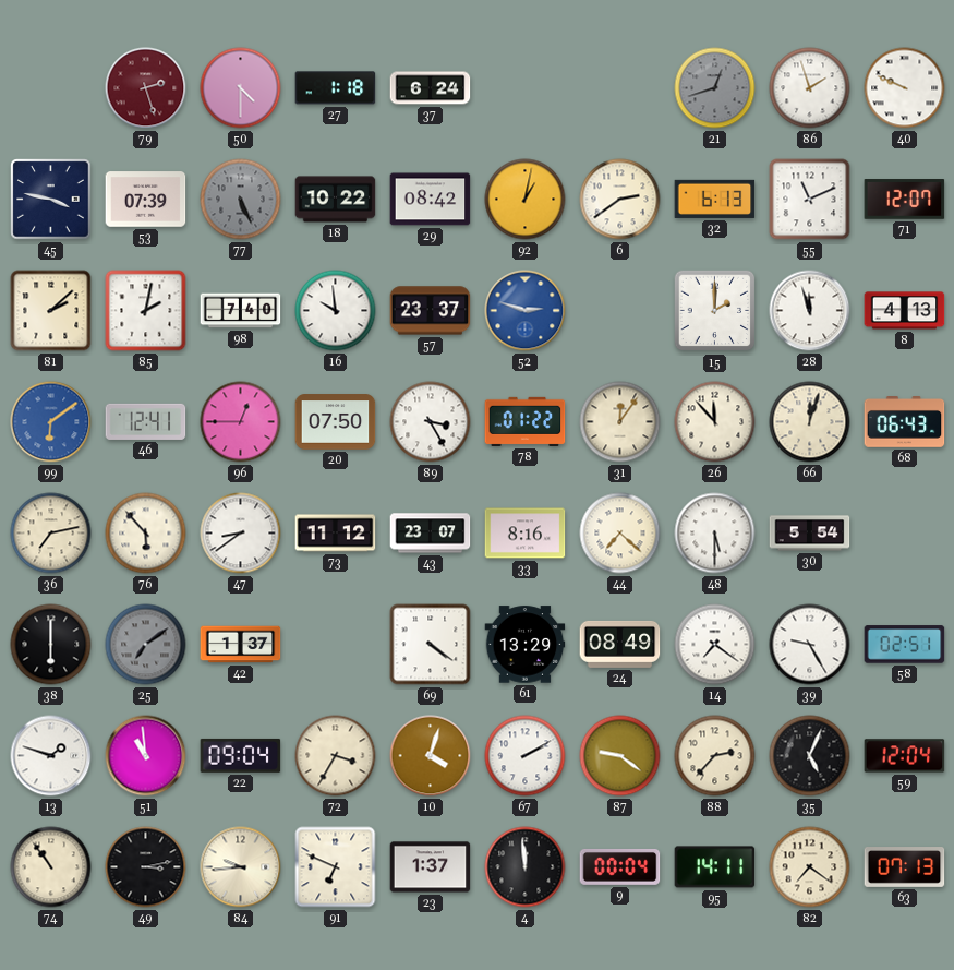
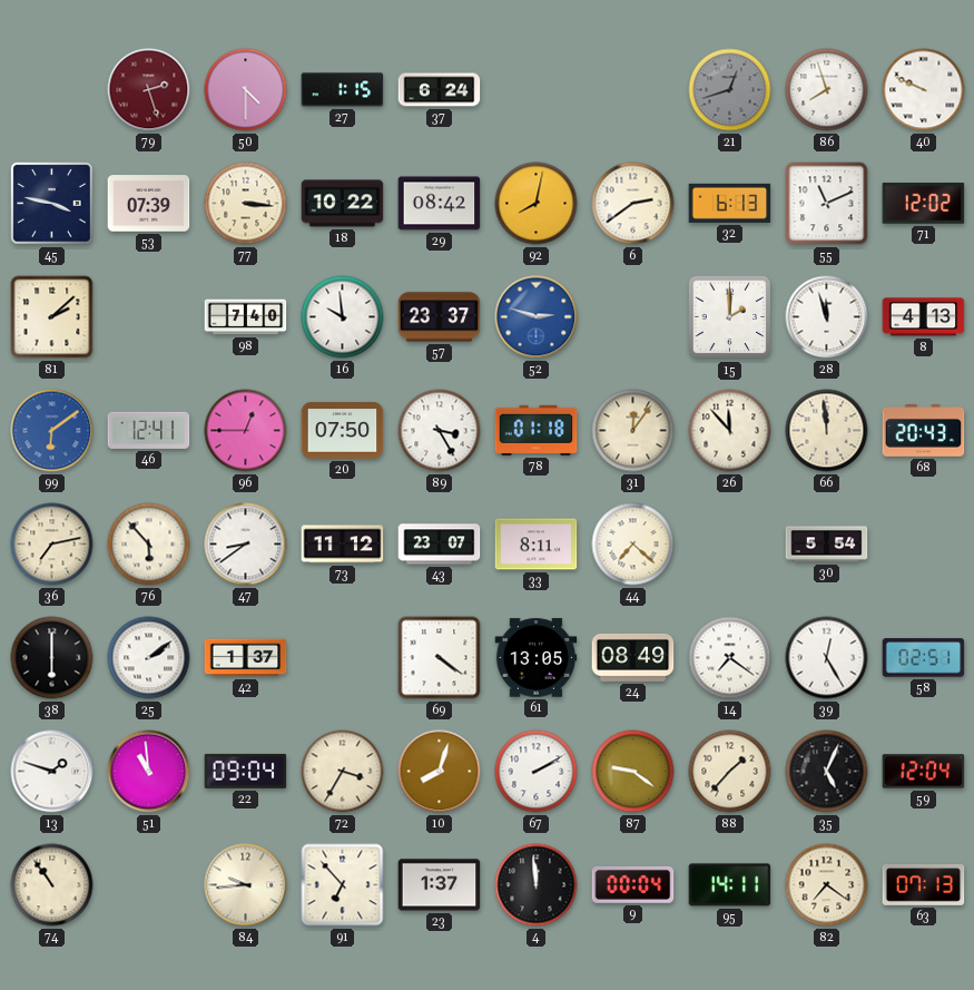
27: 1:18 -> 1:15 (343, 90)
86: 1:57 -> 7:57 (827, 90)
77: 5:26 -> 3:16 (246, 204)
77 dial: grey -> cream (246, 204)
92: 1:02 -> 8:02 (537, 204)
71: 12:07 -> 12:02 (924, 204)
85: 2:02 -> none (146, 311)
78: 01:22 -> 01:18 (537, 430)
66: 12:03 -> 11:59 (827, 431)
68: 06:43 -> 20:43 (924, 431)
33: 8:16 -> 8:11 (537, 545)
48: 5:30 -> none (715, 534)
25: 7:09 -> 2:09 (149, 658)
25 dial: grey -> white (149, 658)
61: 13:29 -> 13:05 (537, 658)
39: 9:25 -> 12:25 (827, 658)
10: 4:03 -> 8:03 (440, 772)
88: 2:37 -> 1:37 (730, 772)
49: 3:13 -> none (146, 867)
91: 6:49 -> 6:53 (343, 885)
